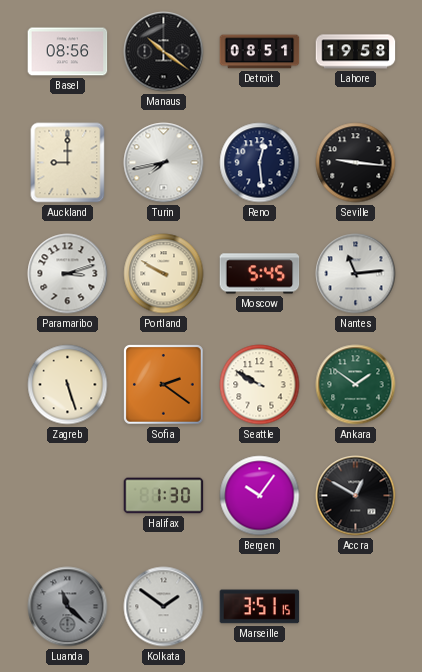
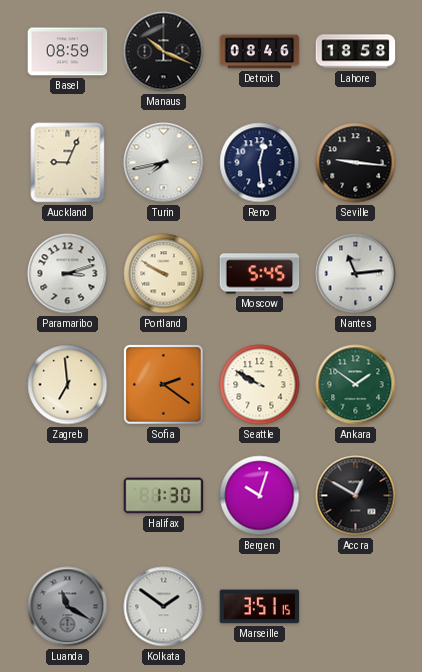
Basel: 08:56 -> 08:59 (68, 52)
Manaus: 10:21 -> 10:19 (164, 52)
Detroit: 08:51 -> 08:46 (260, 52)
Lahore: 19:58 -> 18:58 (356, 52)
Auckland: 9:00 -> 9:04 (68, 163)
Zagreb: 5:27 -> 6:59 (68, 385)
Bergen: 10:06 -> 10:03 (260, 496)
Luanda: 11:22 -> 11:20 (68, 607)
